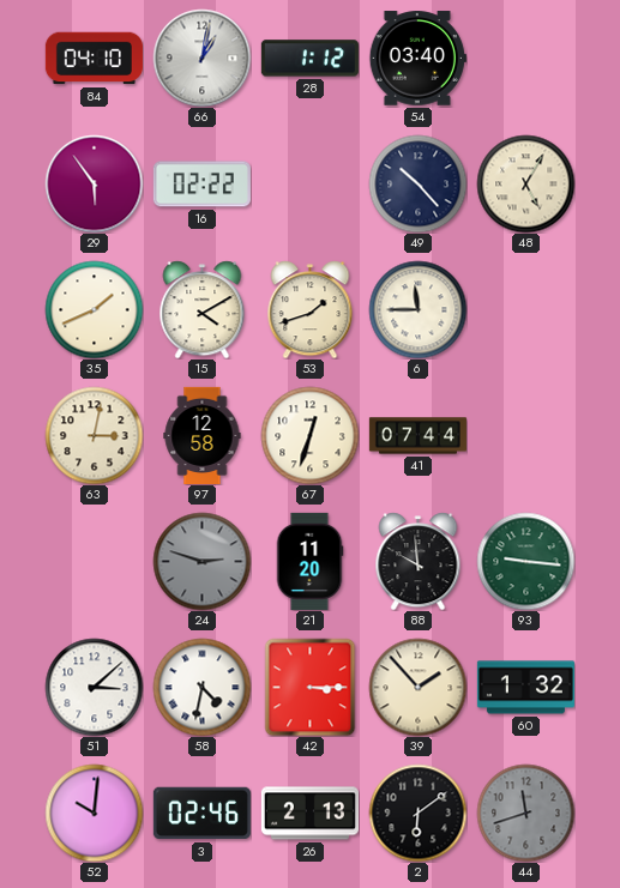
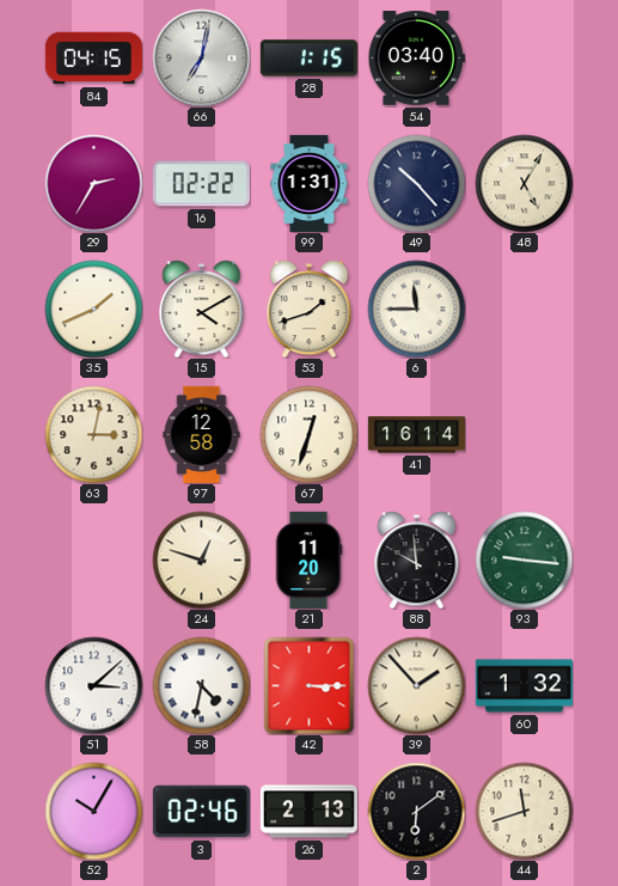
84: 04:10 -> 04:15 (93, 59)
66: 1:02 -> 7:02 (201, 57)
28: 1:12 -> 1:15 (308, 59)
29: 5:54 -> 2:35 (93, 183)
99: none -> 1:31 (310, 183)
41: 07:44 -> 16:14 (416, 435)
24: 2:48 -> 12:48 (201, 560)
24 dial: grey -> cream (201, 560)
52: 10:01 -> 10:05 (93, 811)
44 dial: grey -> cream (524, 811)
